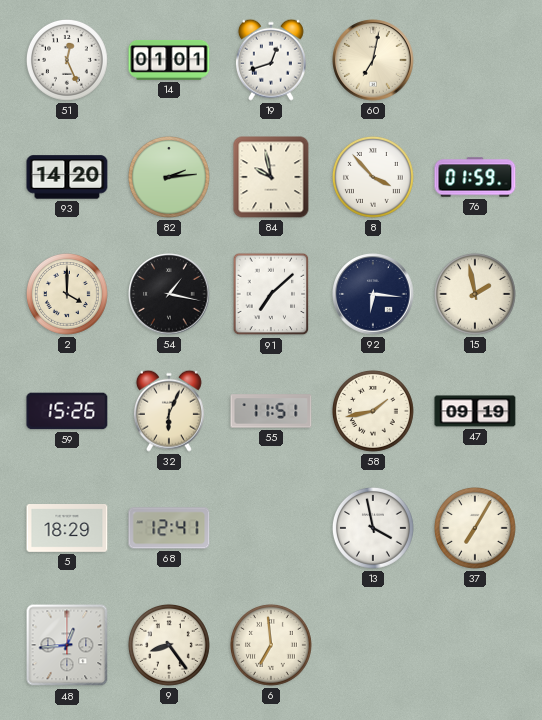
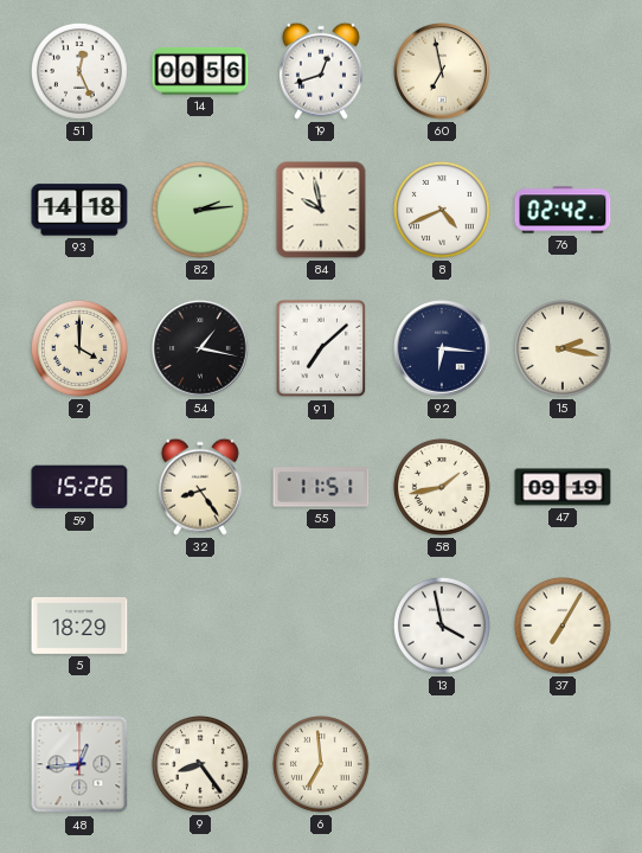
14: 01:01 -> 00:56 (200, 71)
60: 7:02 -> 6:58 (442, 71)
93: 14:20 -> 14:18 (79, 210)
8: 3:53 -> 4:41 (442, 210)
76: 01:59 -> 02:42 (563, 210)
15: 1:58 -> 2:17 (563, 348)
32: 6:04 -> 8:24 (200, 487)
68: 12:41 -> none (169, 528)
